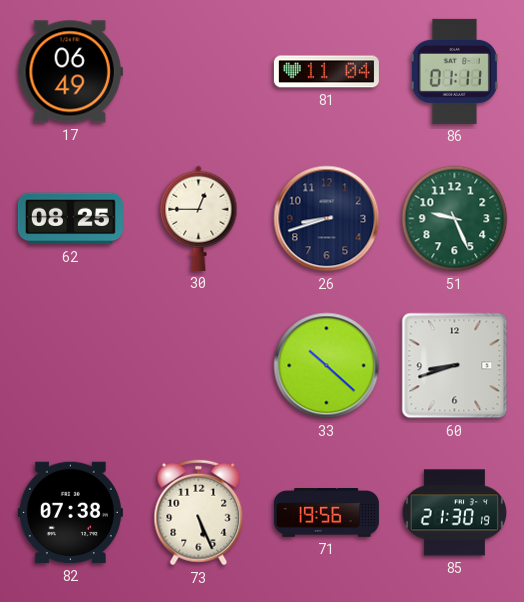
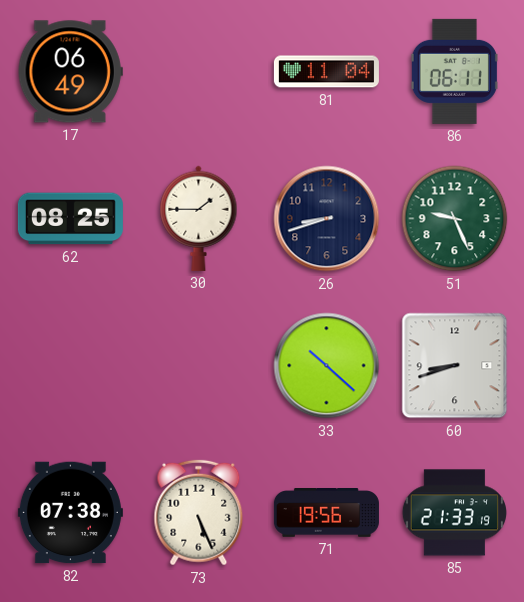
86: 01:11 -> 06:11 (454, 71)
30: 12:45 -> 1:45 (199, 218)
85: 21:30 -> 21:33 (454, 513)
